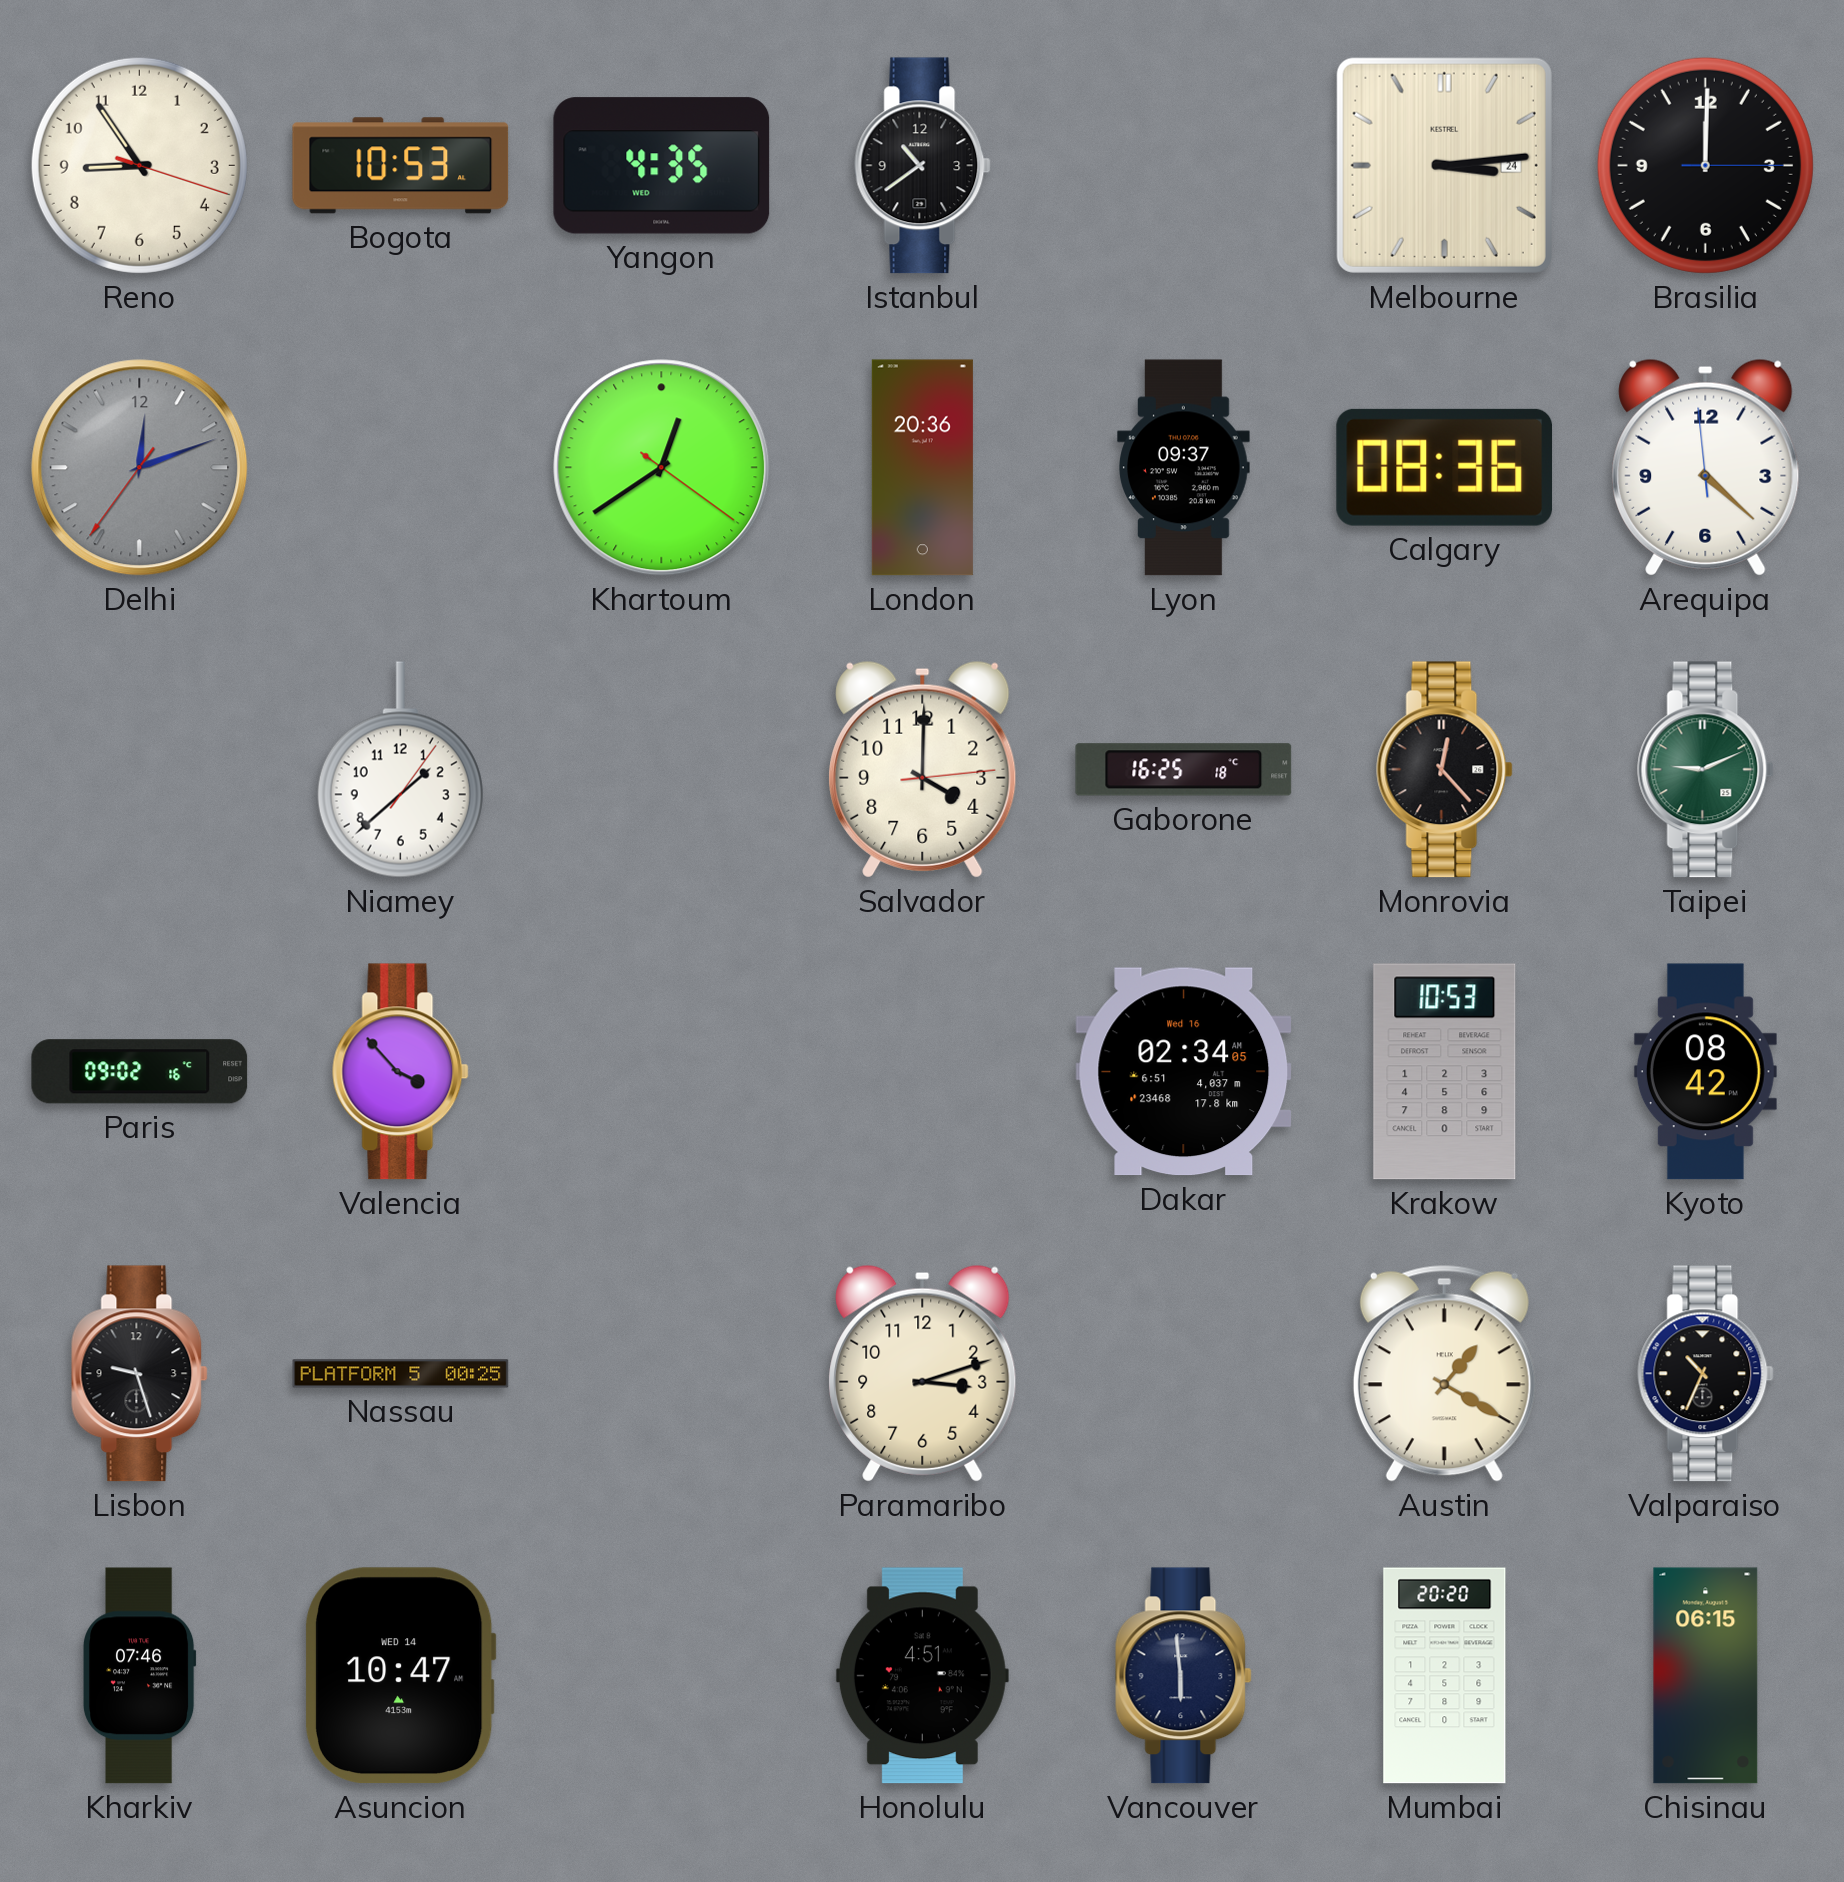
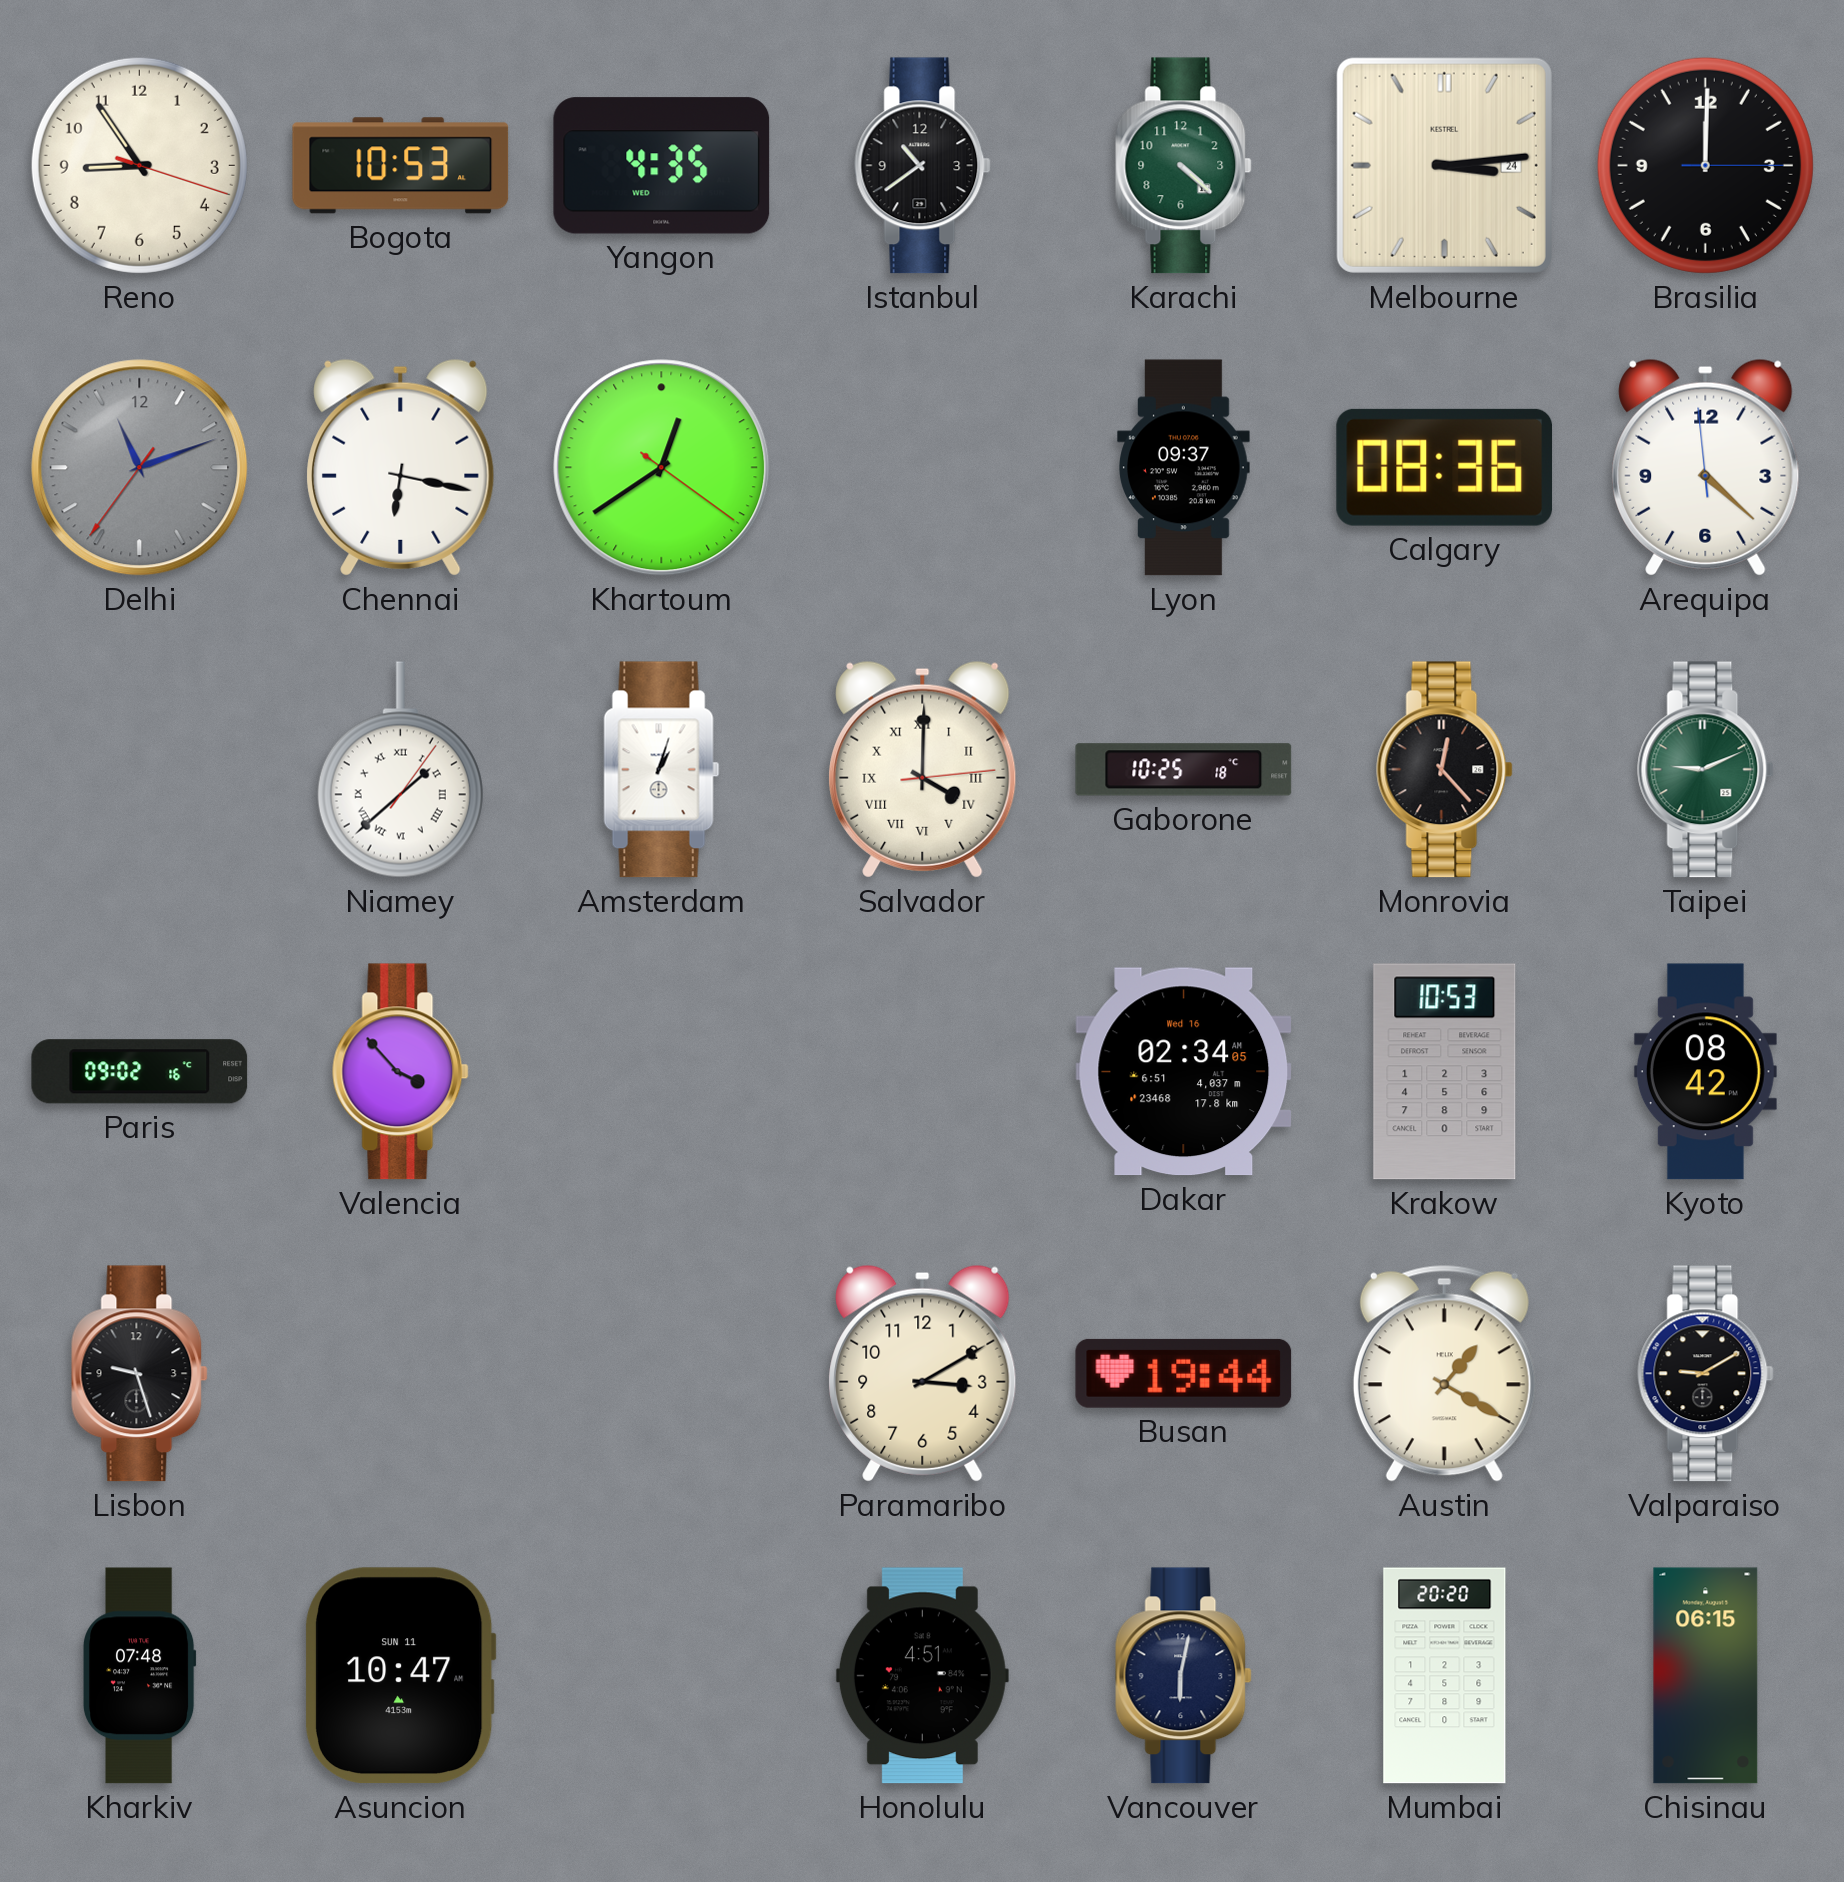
Karachi: none -> 4:22 (1184, 166)
Delhi: 12:11 -> 11:11 (140, 468)
Chennai: none -> 6:17 (401, 467)
London: 20:36 -> none (922, 468)
Niamey numerals: Arabic -> Roman (400, 770)
Amsterdam: none -> 1:03 (662, 770)
Salvador numerals: Arabic -> Roman (923, 769)
Gaborone: 16:25 -> 10:25 (1184, 770)
Nassau: 00:25 -> none (401, 1374)
Paramaribo: 3:12 -> 3:10 (923, 1373)
Busan: none -> 19:44 (1184, 1373)
Valparaiso: 10:34 -> 9:10 (1706, 1374)
Kharkiv: 07:46 -> 07:48 (139, 1676)
Asuncion date: WED 14 -> SUN 11 (400, 1676)
Vancouver: 5:59 -> 6:02 (1184, 1676)
